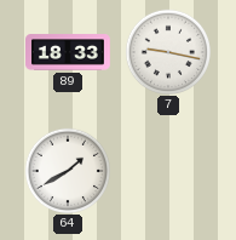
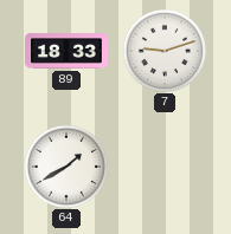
7: 9:17 -> 9:12 (163, 50)
